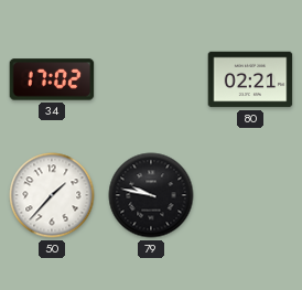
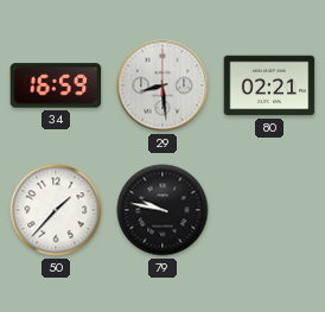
34: 17:02 -> 16:59 (56, 85)
29: none -> 8:29 (162, 85)
